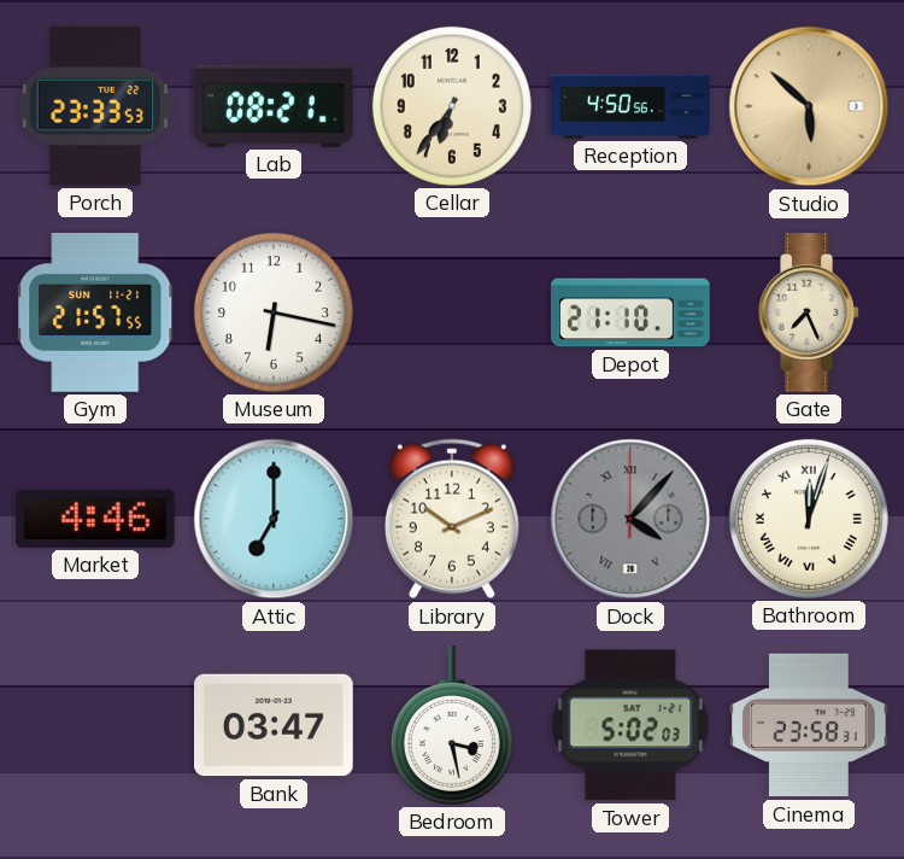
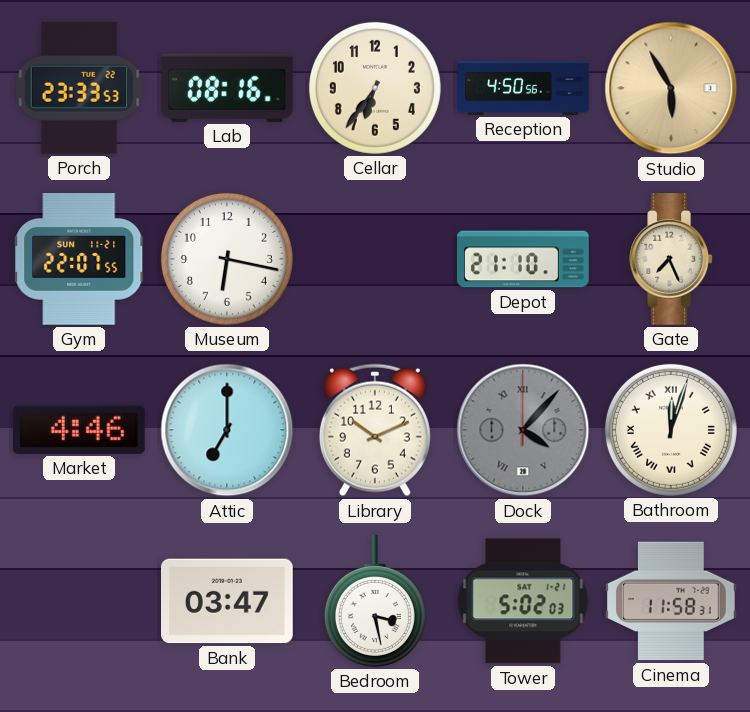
Lab: 08:21 -> 08:16 (227, 88)
Studio: 5:52 -> 5:55 (671, 88)
Gym: 21:57 -> 22:07 (80, 259)
Cinema: 23:58 -> 11:58 (672, 601)
